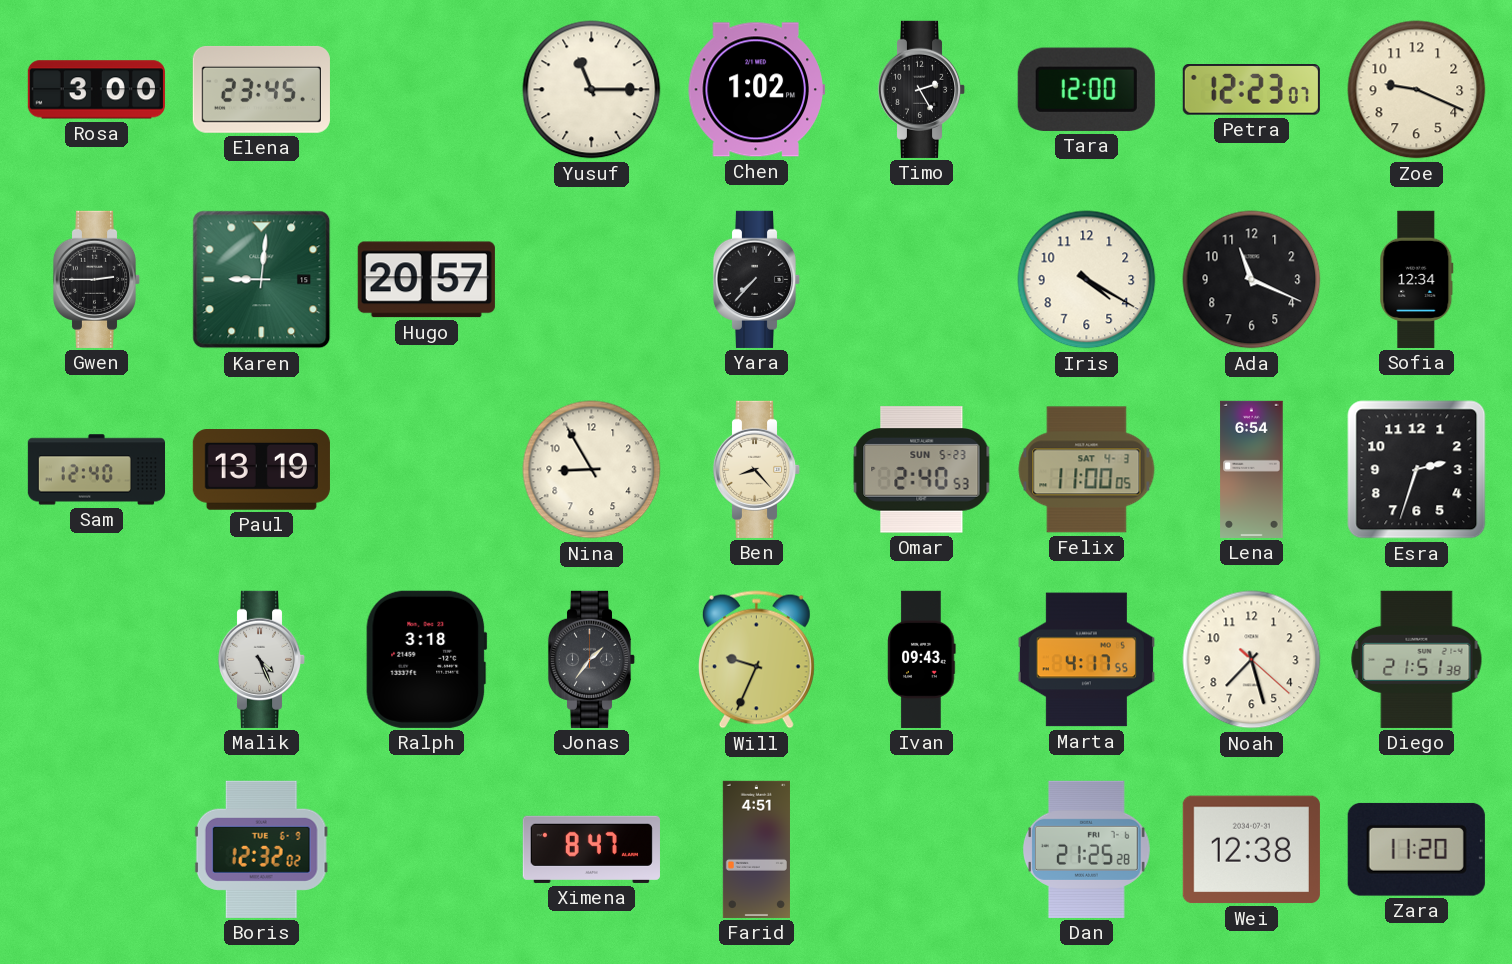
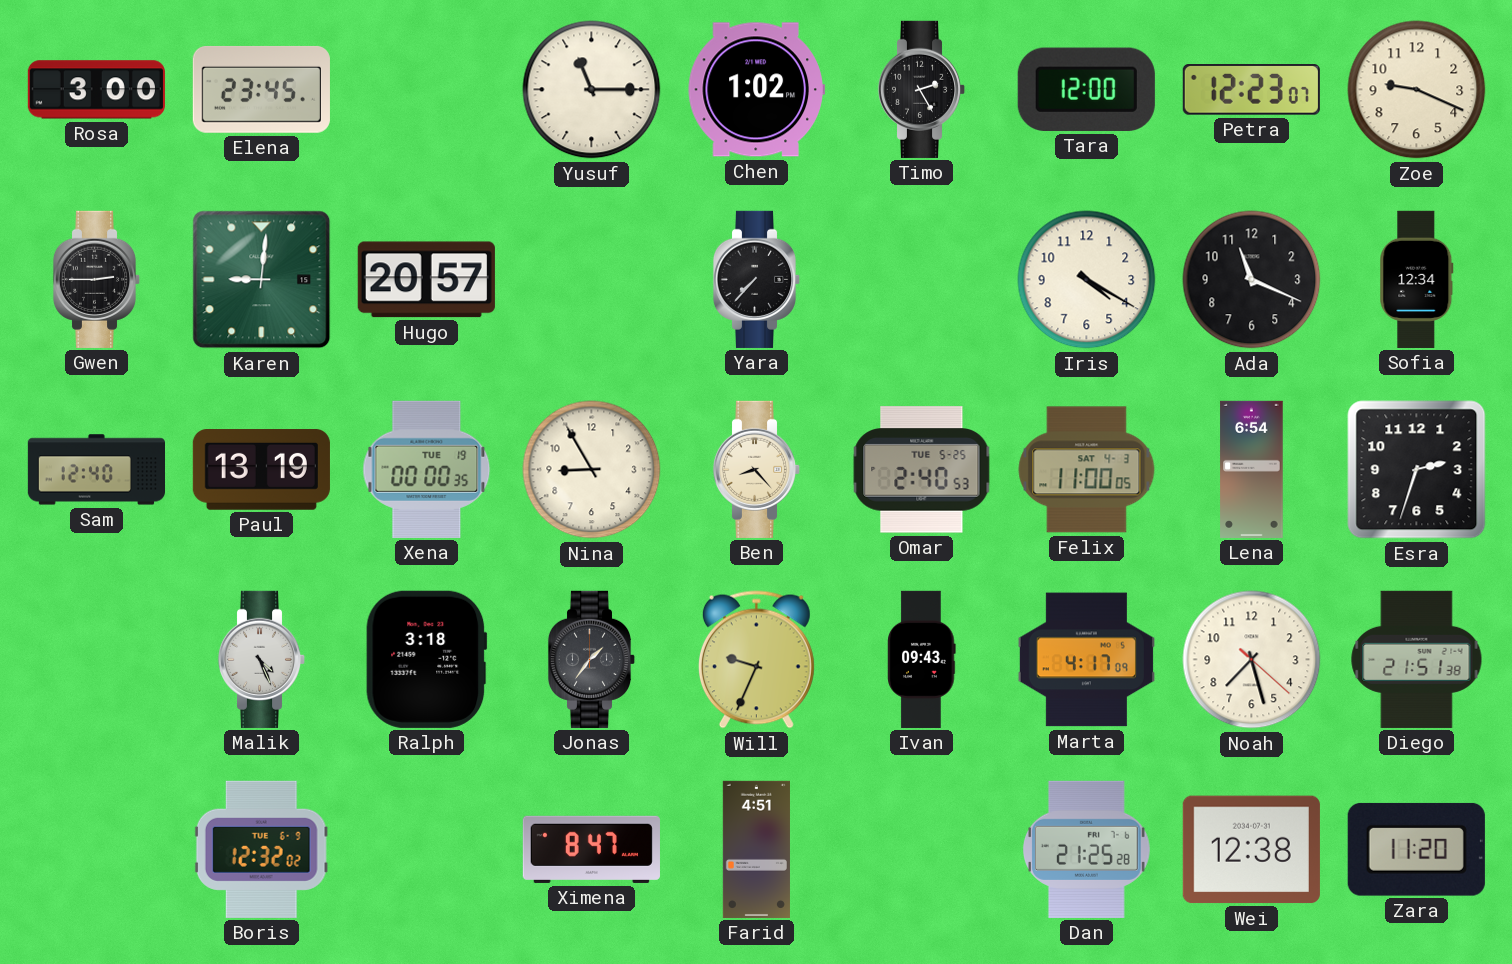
Xena: none -> 00:00 (427, 469)
Omar date: SUN 5-23 -> TUE 5-25 (922, 470)
Marta: 4:17:55 -> 4:17:09 (1086, 660)
